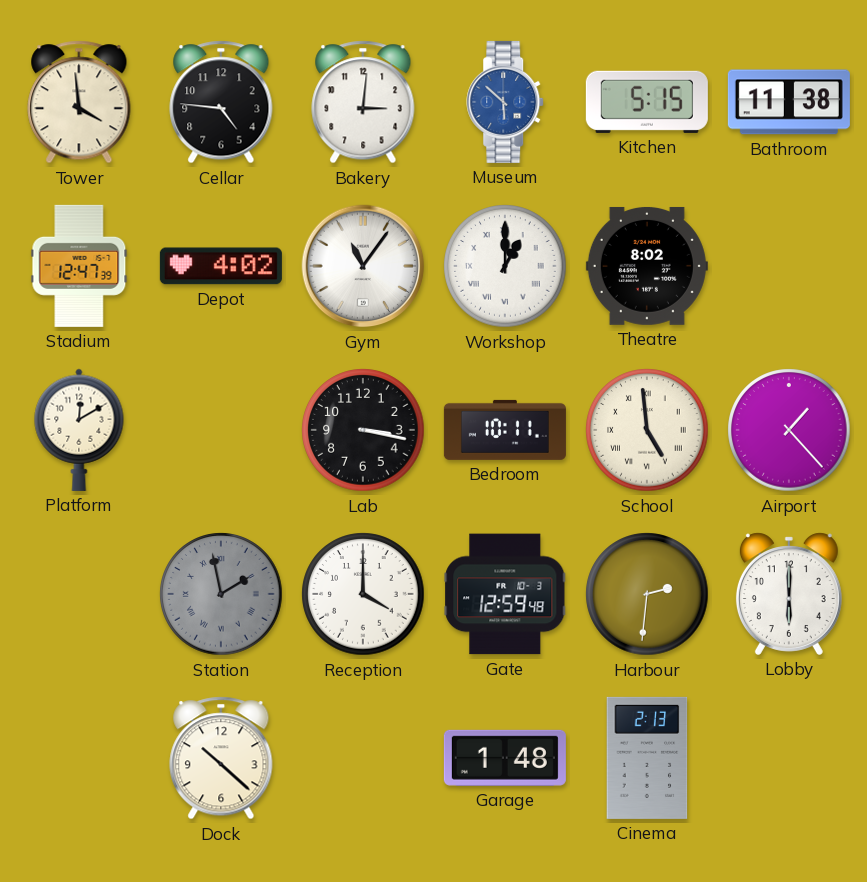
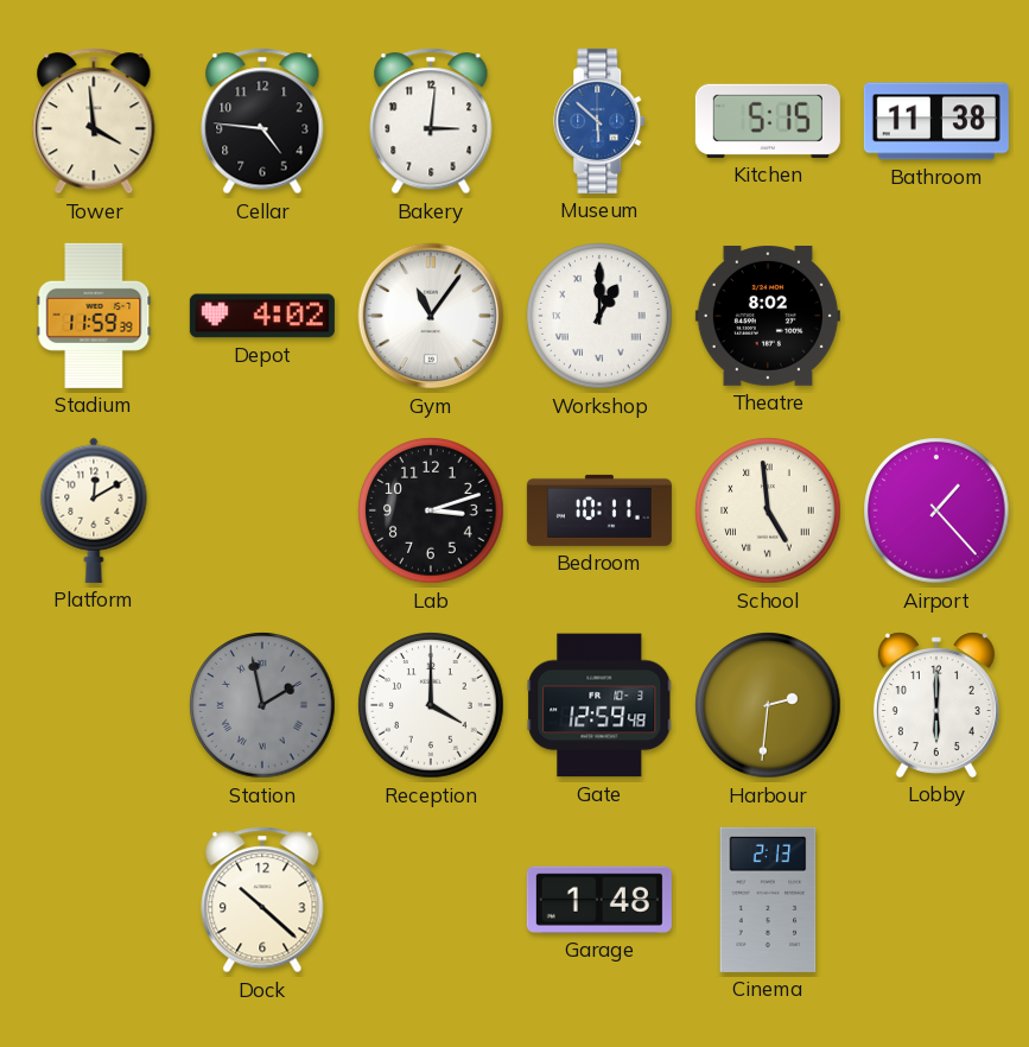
Stadium: 12:47 -> 11:59 (94, 316)
Lab: 3:17 -> 3:12 (431, 510)
